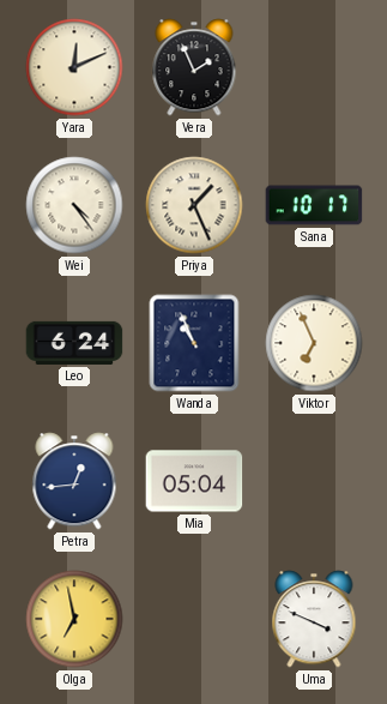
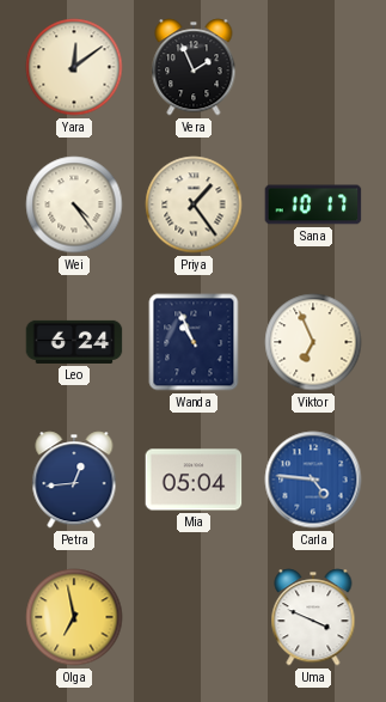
Yara: 12:11 -> 12:09 (74, 67)
Priya: 1:26 -> 1:24 (194, 205)
Carla: none -> 4:46 (313, 480)
